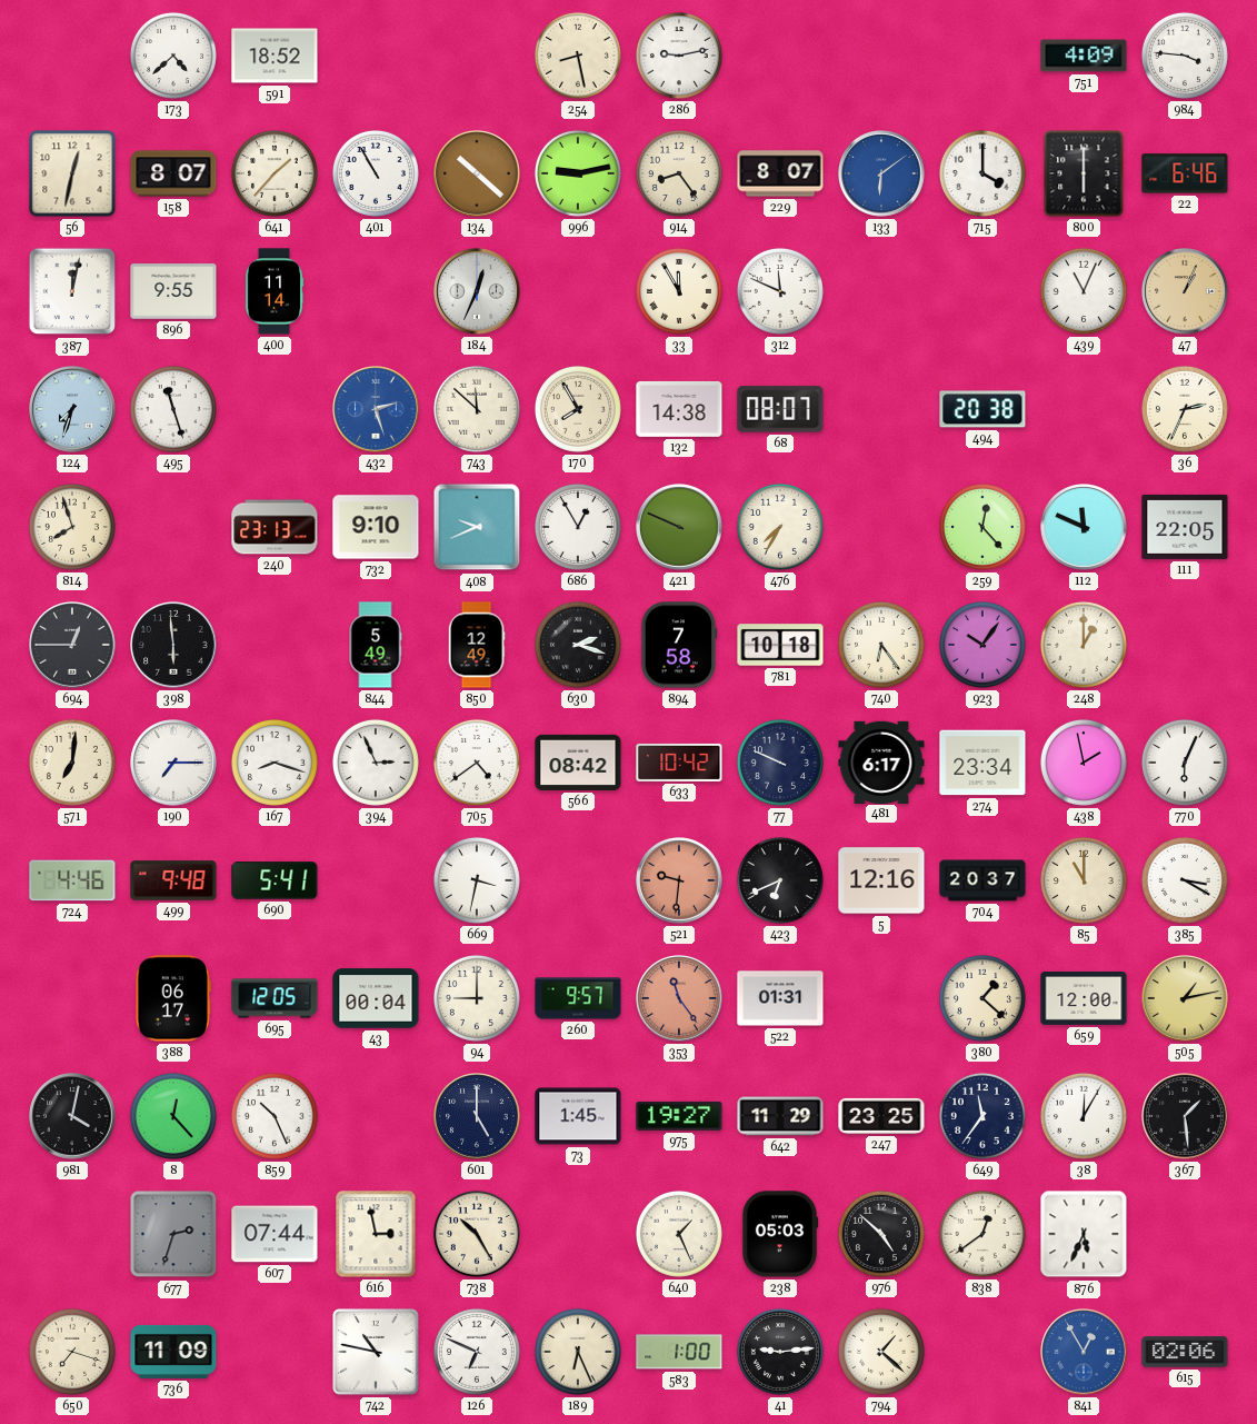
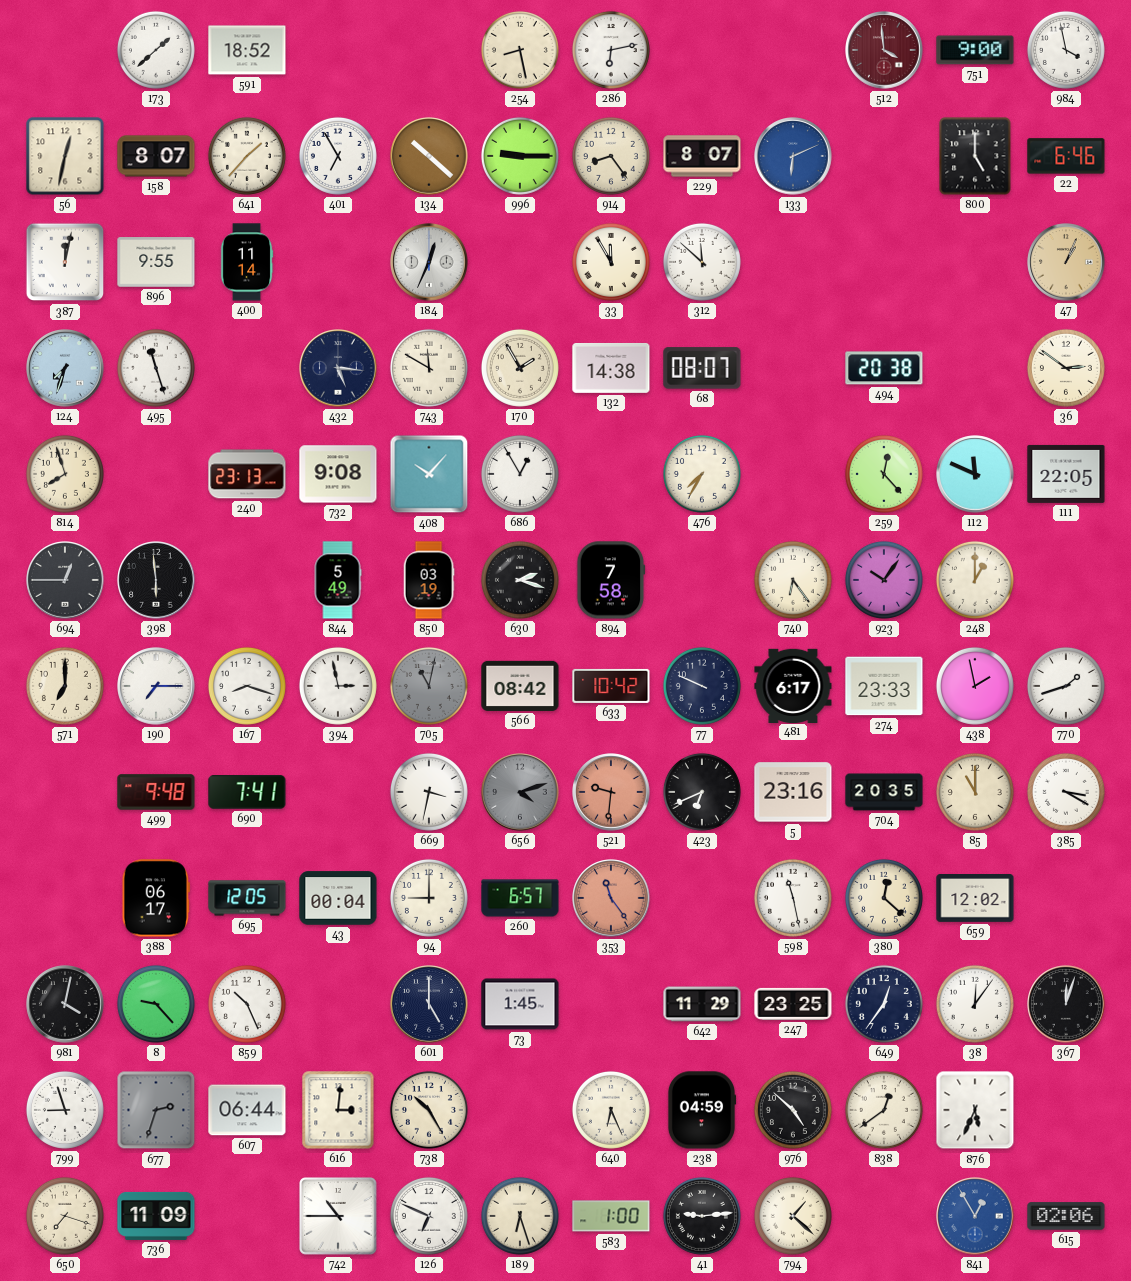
173: 4:38 -> 1:38 (156, 50)
286: 9:13 -> 6:13 (611, 50)
512: none -> 3:59 (884, 50)
751: 4:09 -> 9:00 (975, 50)
984: 3:46 -> 3:58 (1066, 50)
401: 10:55 -> 6:55 (338, 156)
996: 9:13 -> 9:15 (520, 156)
133: 6:09 -> 6:11 (793, 156)
715: 4:00 -> none (982, 173)
800: 6:00 -> 5:00 (975, 156)
312: 11:49 -> 11:52 (702, 262)
439: 11:04 -> none (1084, 291)
432: 2:27 -> 5:16 (338, 368)
432 dial: blue -> navy (338, 368)
743: 11:52 -> 11:50 (429, 368)
170: 7:55 -> 1:55 (520, 368)
36: 2:34 -> 2:51 (1066, 368)
732: 9:10 -> 9:08 (338, 474)
408: 9:41 -> 10:07 (429, 474)
421: 9:49 -> none (679, 527)
850: 12:49 -> 03:19 (429, 580)
781: 10:18 -> none (780, 645)
571: 7:01 -> 7:00 (65, 686)
394: 2:56 -> 2:58 (338, 686)
705: 4:39 -> 11:02 (429, 686)
705 dial: white -> grey (429, 686)
274: 23:34 -> 23:33 (884, 686)
770: 6:04 -> 1:42 (1066, 686)
724: 4:46 -> none (72, 880)
690: 5:41 -> 7:41 (247, 792)
656: none -> 4:12 (520, 792)
5: 12:16 -> 23:16 (793, 792)
704: 20:37 -> 20:35 (884, 792)
260: 9:57 -> 6:57 (520, 898)
522: 01:31 -> none (780, 998)
598: none -> 11:28 (793, 898)
380: 1:22 -> 12:22 (884, 898)
659: 12:00 -> 12:02 (975, 899)
505: 1:13 -> none (1185, 998)
8: 12:23 -> 9:23 (156, 1004)
975: 19:27 -> none (679, 1116)
649: 11:36 -> 12:36 (884, 1004)
38: 12:05 -> 12:06 (975, 1004)
367: 1:29 -> 12:03 (1066, 1004)
799: none -> 8:57 (65, 1110)
607: 07:44 -> 06:44 (247, 1110)
616: 2:58 -> 3:01 (338, 1110)
640: 1:26 -> 6:26 (611, 1110)
238: 05:03 -> 04:59 (702, 1110)
742: 10:47 -> 10:45 (338, 1216)
189: 6:26 -> 6:27 (520, 1216)
